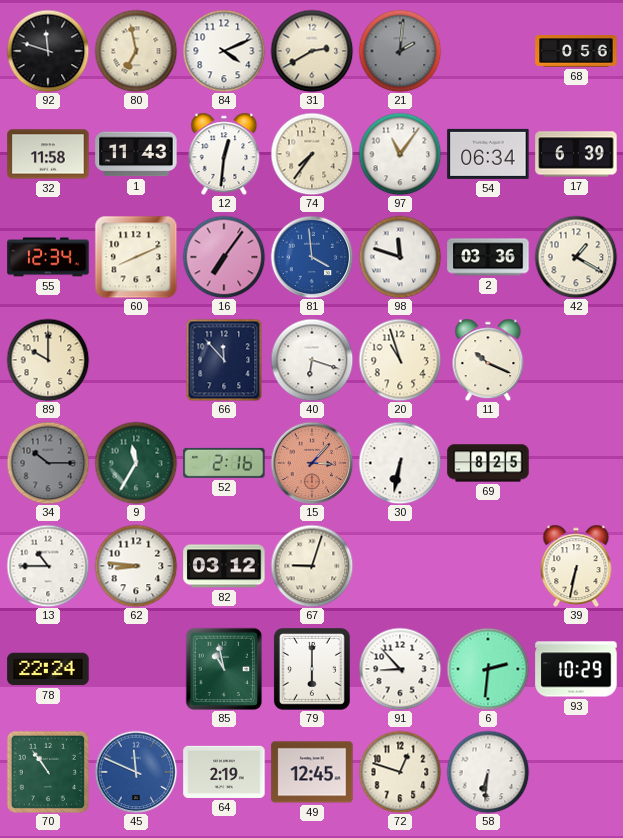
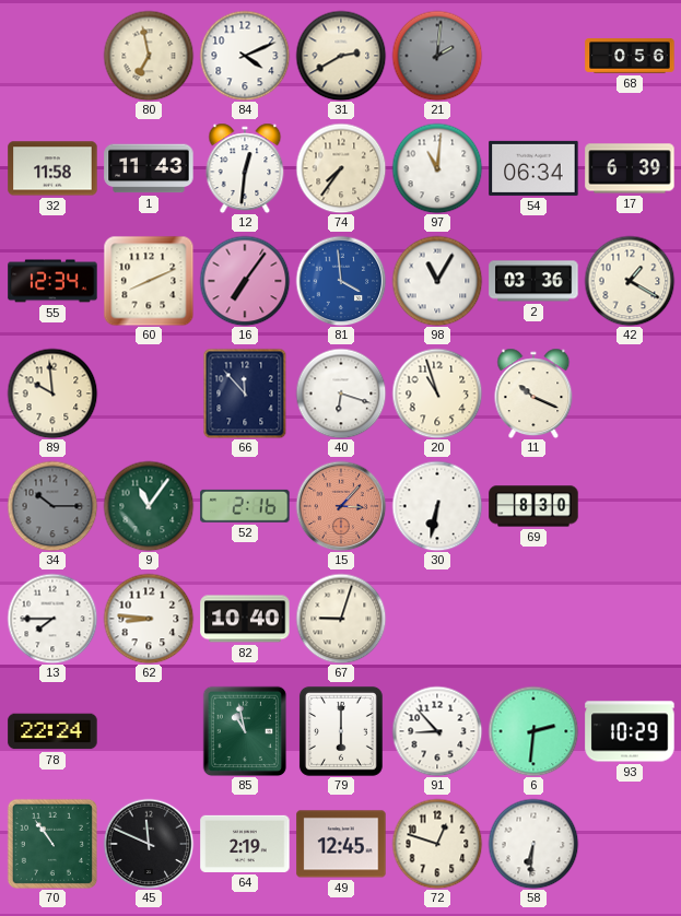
92: 11:48 -> none (48, 51)
97: 11:06 -> 11:01 (437, 168)
98: 11:48 -> 11:05 (437, 281)
89: 10:00 -> 9:59 (52, 394)
9: 11:35 -> 11:06 (149, 506)
69: 8:25 -> 8:30 (533, 506)
13: 10:45 -> 7:45 (52, 619)
82: 03:12 -> 10:40 (245, 619)
39: 6:32 -> none (576, 566)
45 dial: blue -> black (149, 844)
